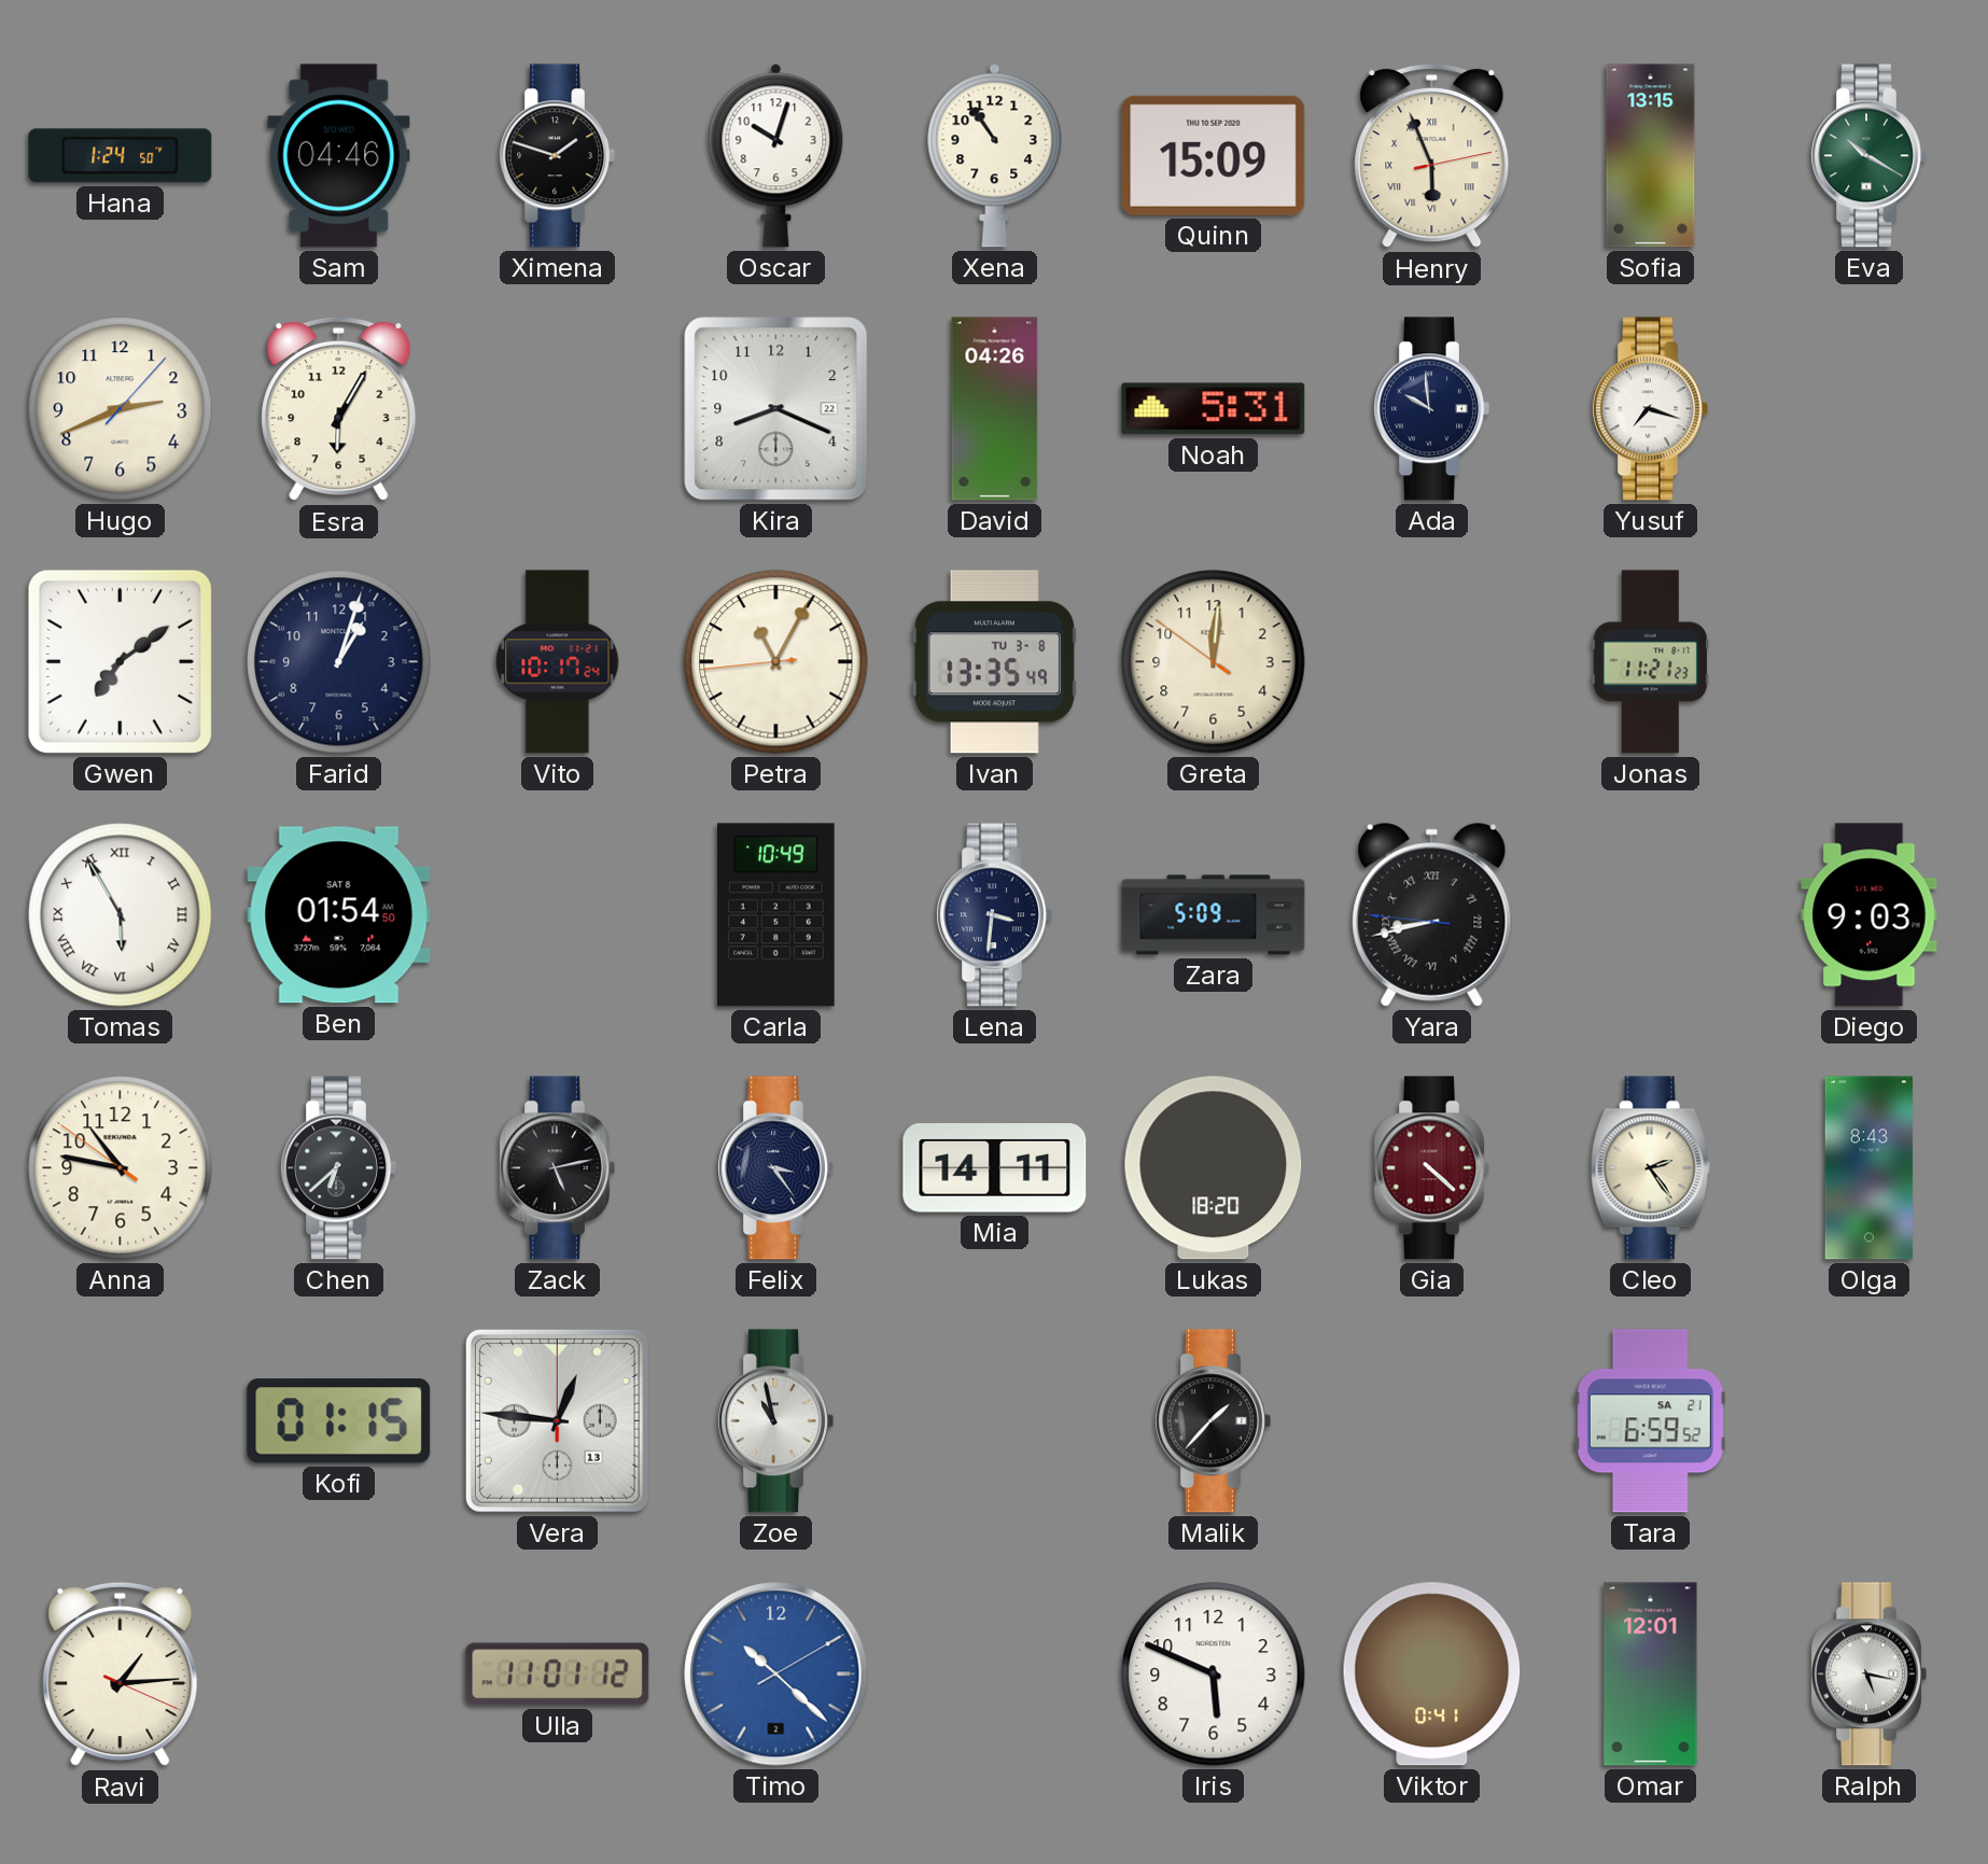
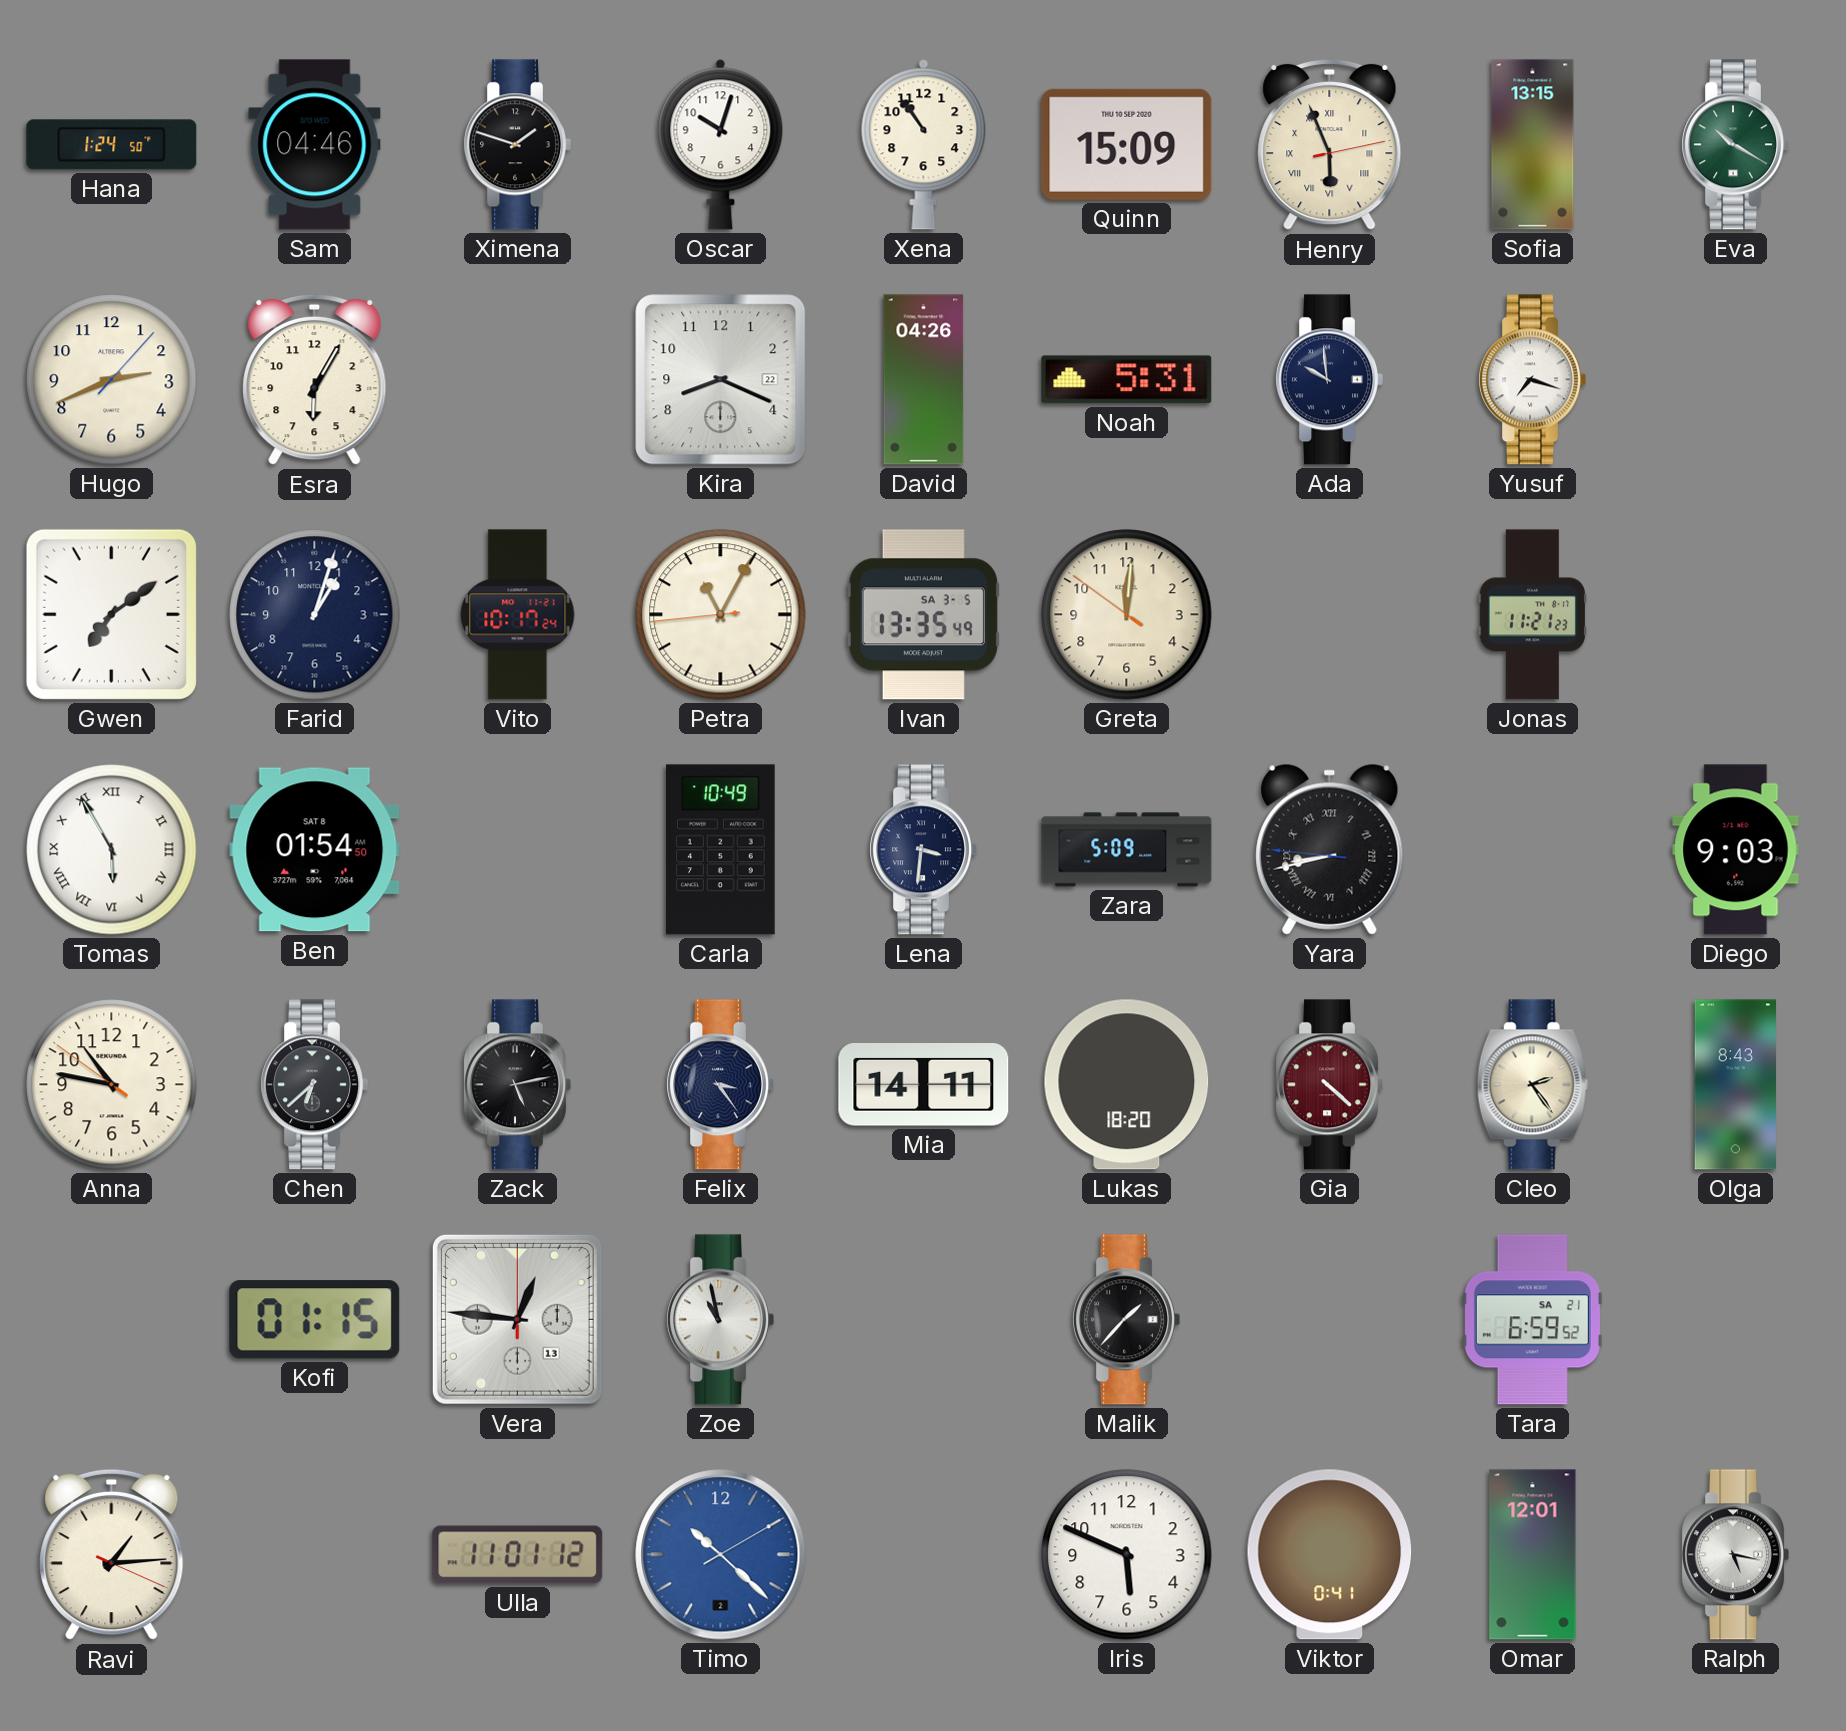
Ivan date: TU 3-8 -> SA 3-5 (923, 615)
